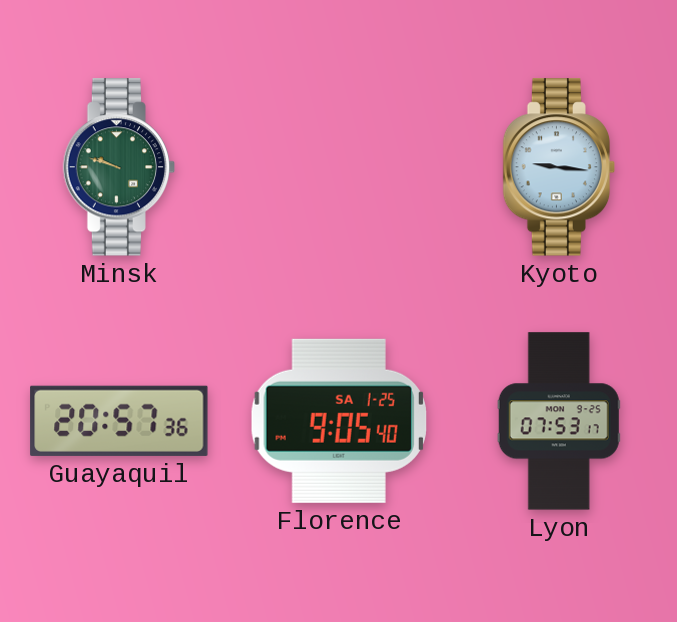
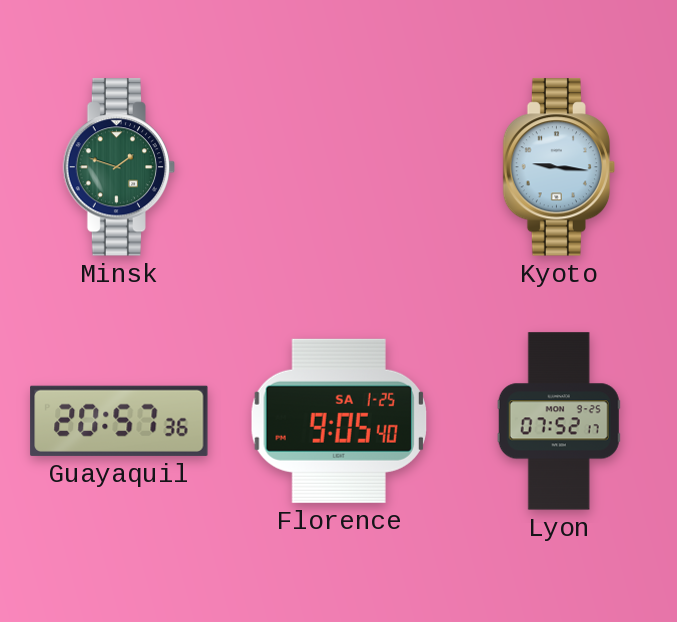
Minsk: 9:48 -> 1:48 (119, 167)
Lyon: 07:53 -> 07:52 (559, 421)
